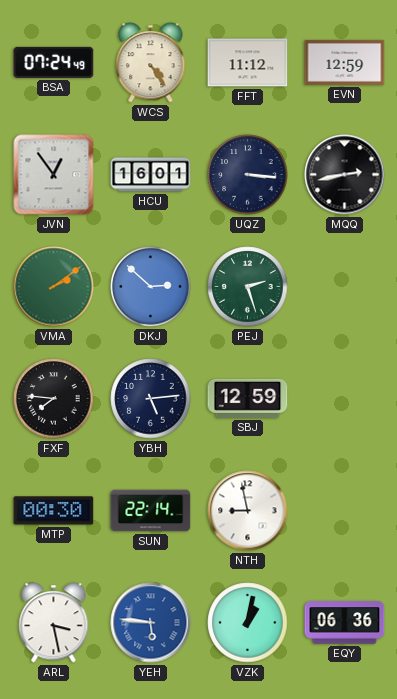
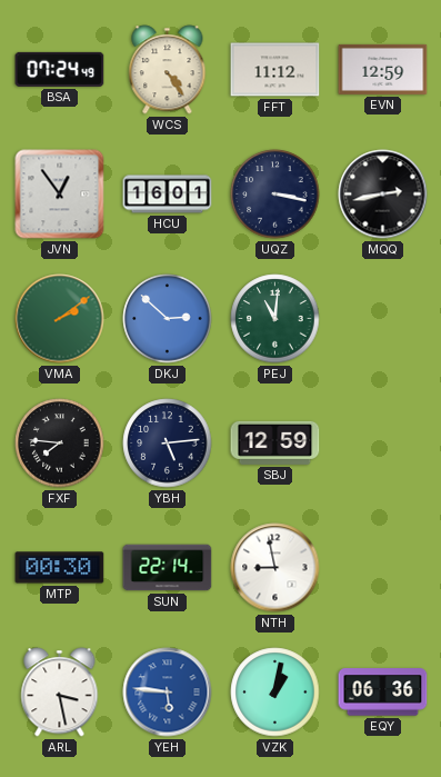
UQZ: 3:16 -> 3:17 (275, 195)
PEJ: 2:27 -> 11:01 (275, 319)
